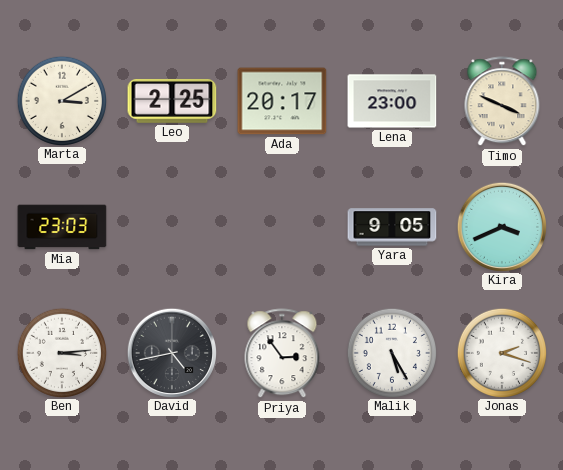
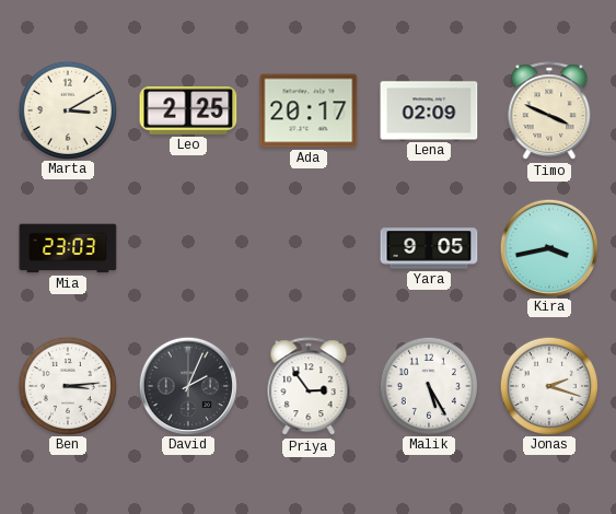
Lena: 23:00 -> 02:09 (429, 110)
Kira: 3:41 -> 3:43 (548, 247)
David: 4:43 -> 2:04 (187, 385)
